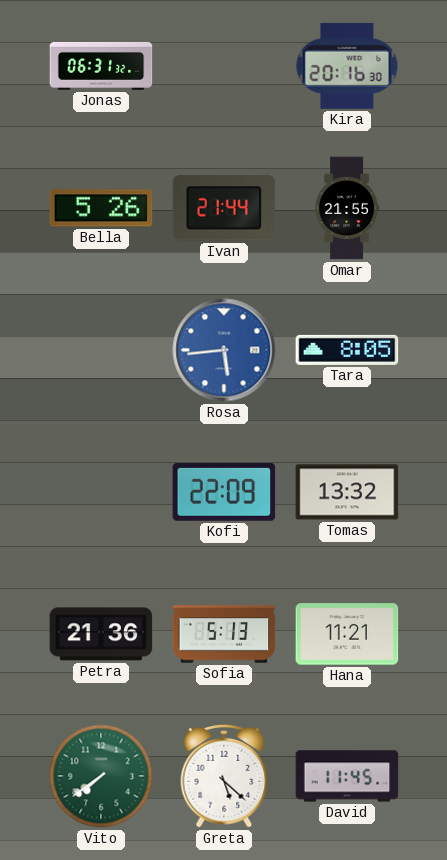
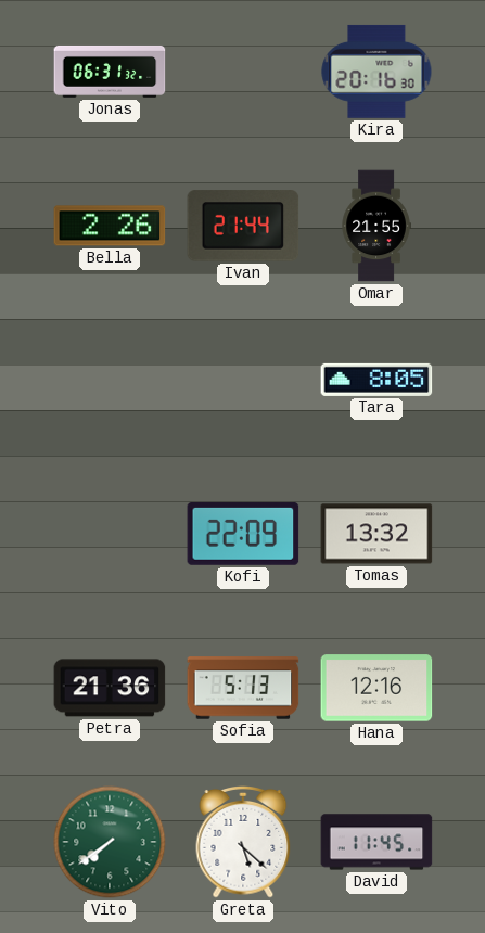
Bella: 5:26 -> 2:26 (110, 226)
Rosa: 5:44 -> none (224, 350)
Hana: 11:21 -> 12:16 (376, 688)
